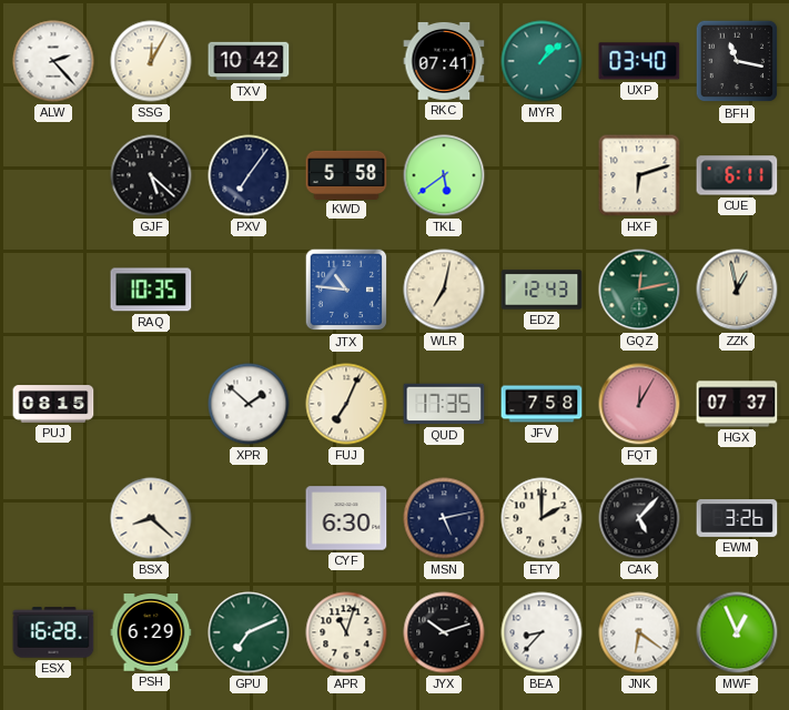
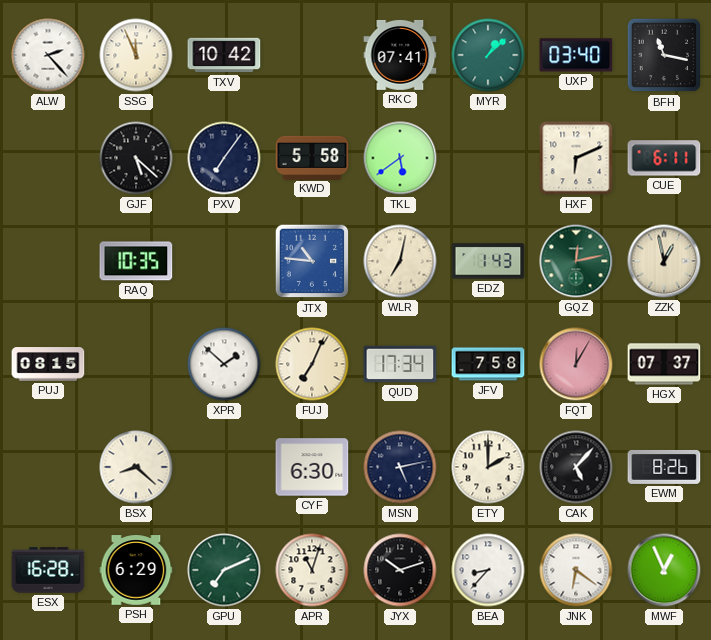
SSG: 12:05 -> 11:56 (136, 55)
HXF: 6:12 -> 6:11 (576, 158)
EDZ: 12:43 -> 1:43 (488, 261)
QUD: 17:35 -> 17:34 (400, 364)
EWM: 3:26 -> 8:26 (664, 467)
